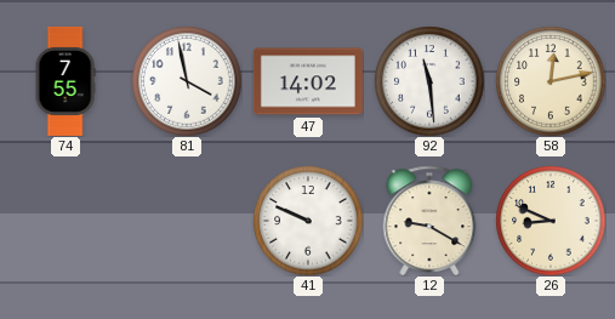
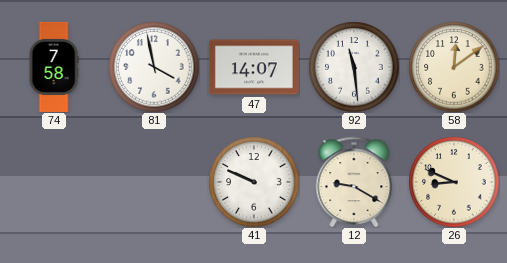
74: 7:55 -> 7:58 (54, 67)
47: 14:02 -> 14:07 (254, 67)
58: 12:13 -> 12:09 (454, 67)
